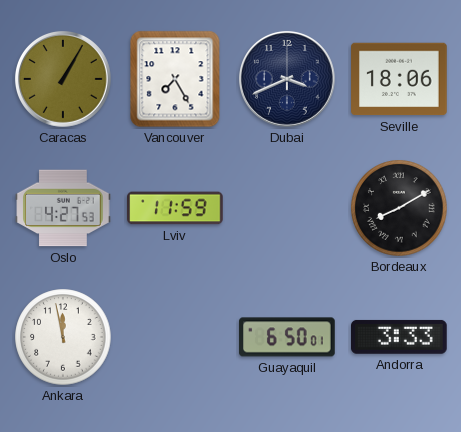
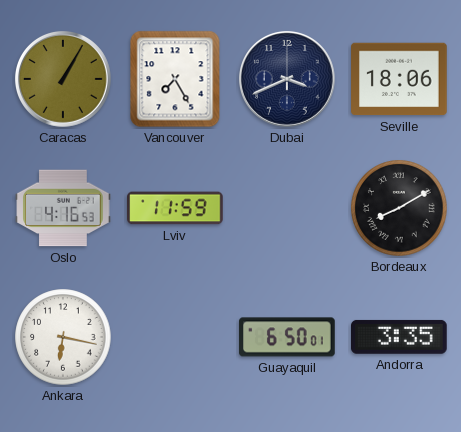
Oslo: 4:27 -> 4:16 (63, 208)
Ankara: 11:58 -> 6:17 (63, 337)
Andorra: 3:33 -> 3:35 (400, 337)
